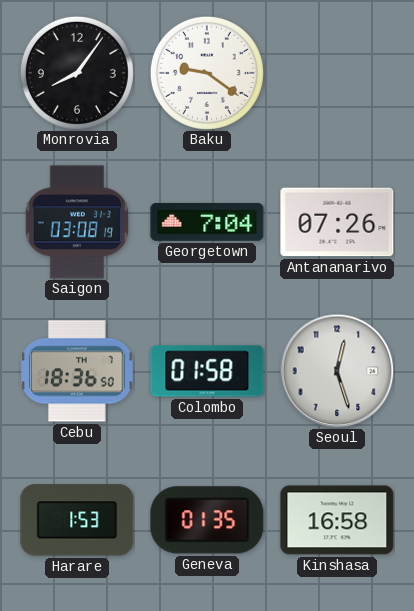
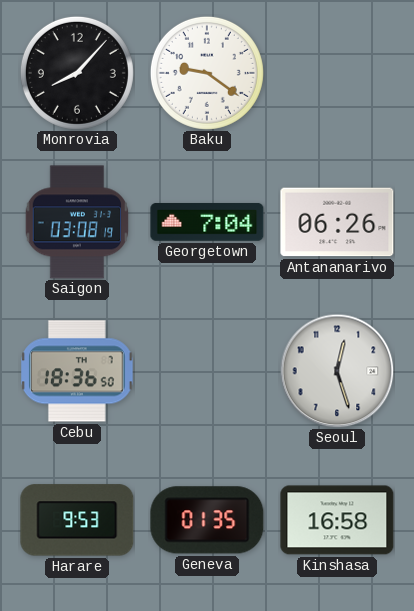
Monrovia: 8:06 -> 8:07 (77, 73)
Antananarivo: 07:26 -> 06:26 (337, 222)
Colombo: 01:58 -> none (207, 371)
Harare: 1:53 -> 9:53 (77, 520)
